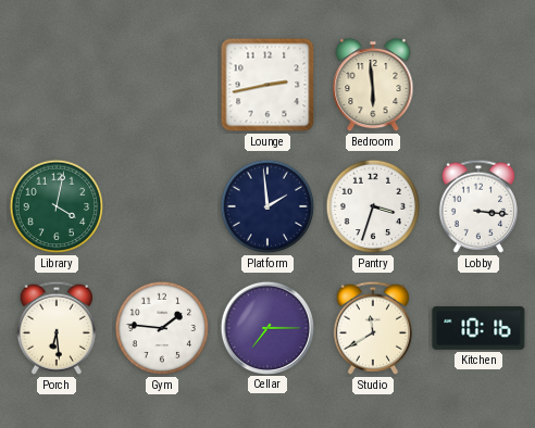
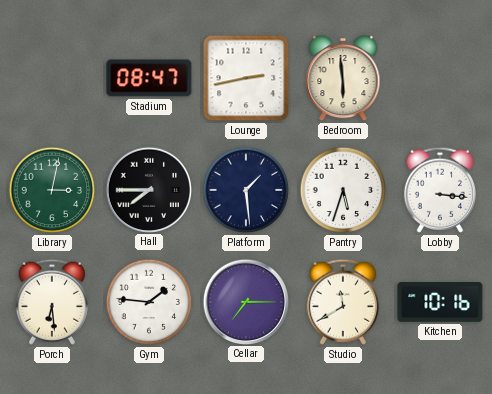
Stadium: none -> 08:47 (149, 78)
Library: 4:02 -> 3:02 (52, 190)
Hall: none -> 7:45 (148, 189)
Platform: 1:59 -> 1:29 (246, 190)
Pantry: 3:33 -> 5:33 (343, 190)
